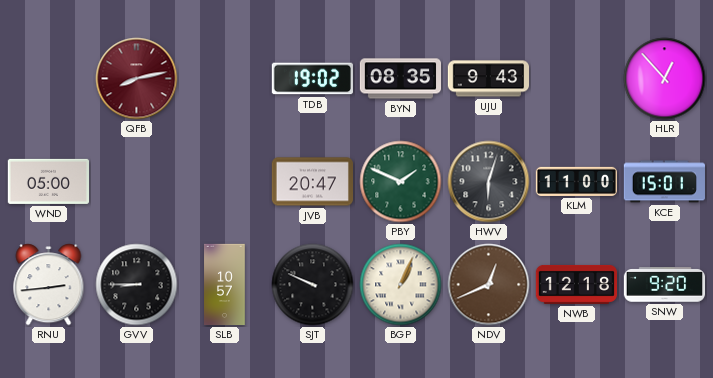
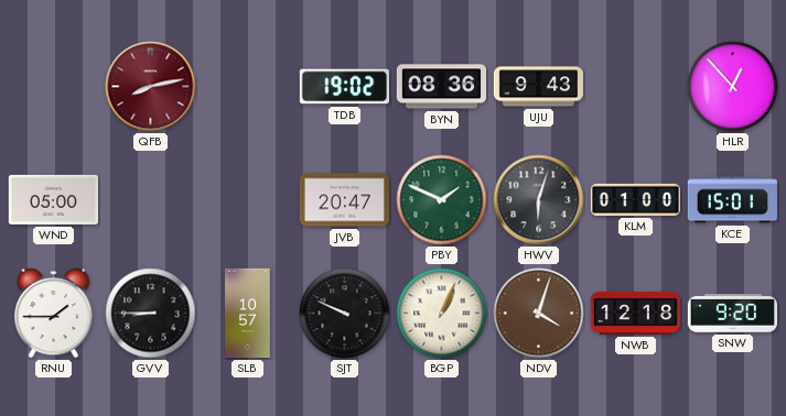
BYN: 08:35 -> 08:36 (441, 87)
KLM: 11:00 -> 01:00 (635, 199)
RNU: 2:44 -> 1:45 (54, 314)
NDV: 12:41 -> 4:03 (539, 314)
